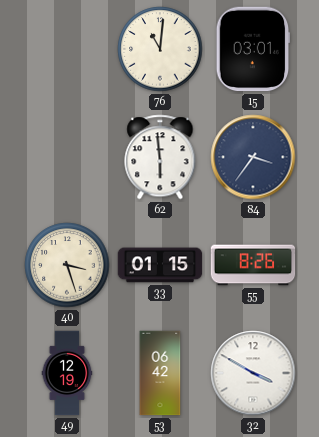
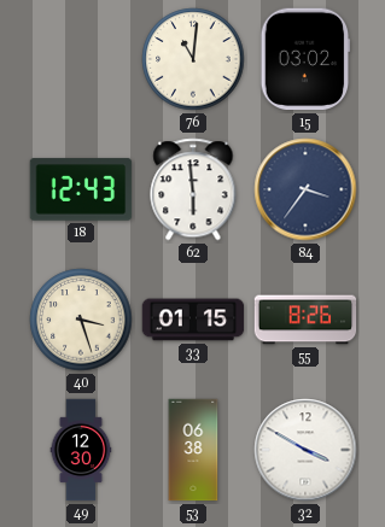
15: 03:01 -> 03:02 (305, 59)
18: none -> 12:43 (81, 189)
49: 12:19 -> 12:30 (81, 450)
53: 06:42 -> 06:38 (193, 450)
